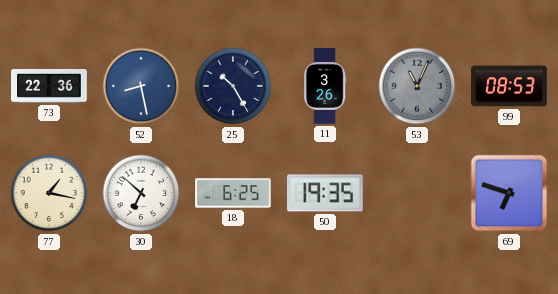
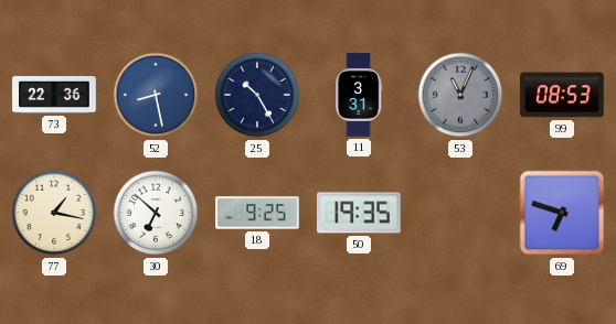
11: 3:26 -> 3:31 (359, 95)
18: 6:25 -> 9:25 (257, 213)
